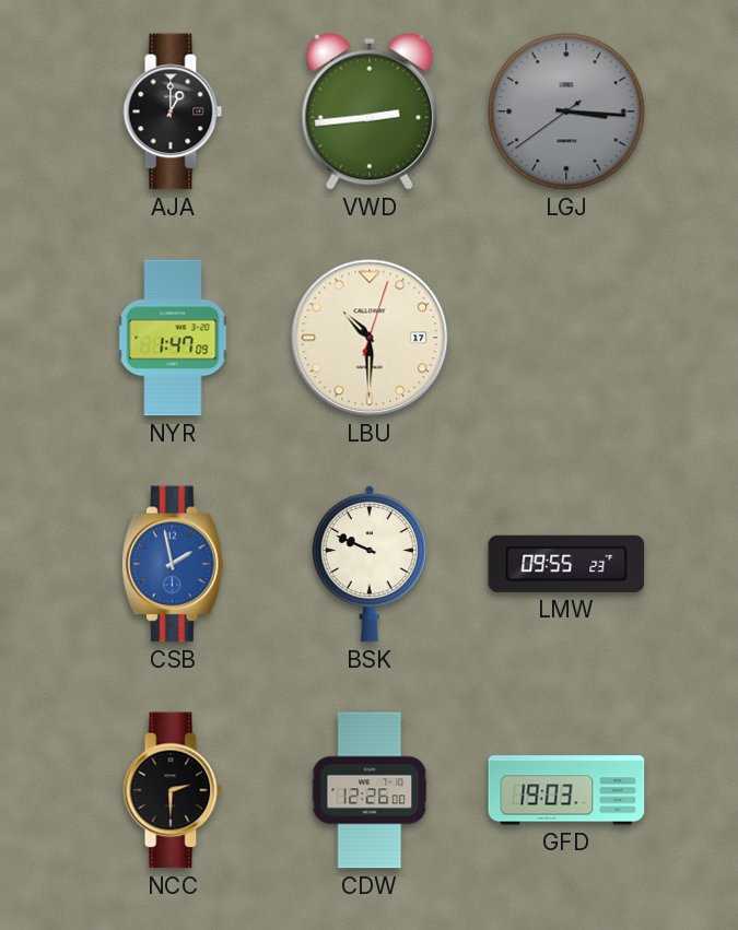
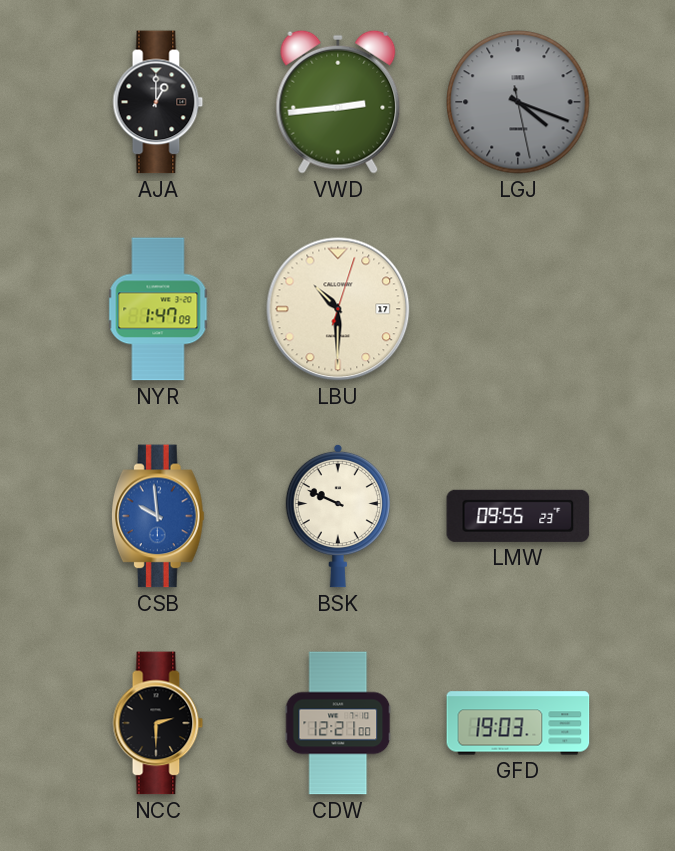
LGJ: 3:15 -> 4:18 (518, 102)
CSB: 1:58 -> 9:59 (158, 516)
CDW: 12:26 -> 12:21 (338, 723)
